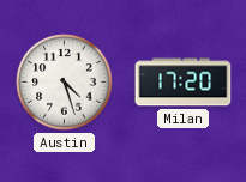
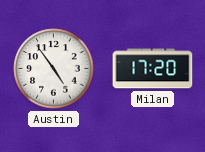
Austin: 4:27 -> 4:54 (54, 69)
